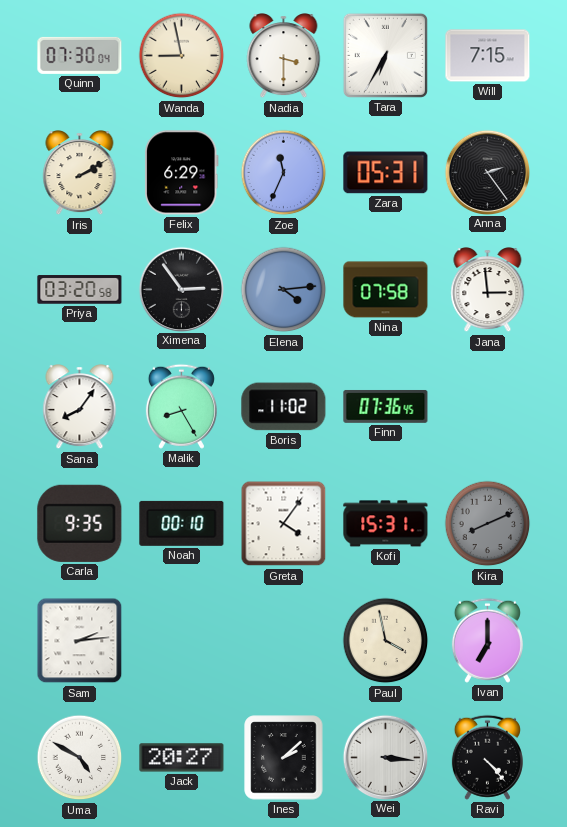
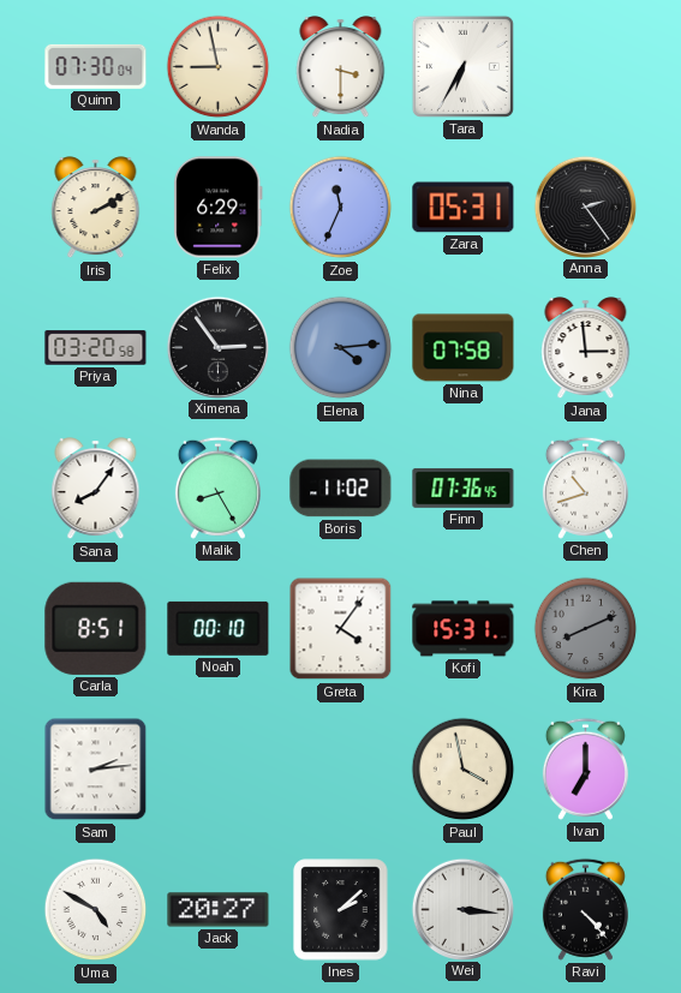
Will: 7:15 -> none (488, 56)
Chen: none -> 10:42 (585, 487)
Carla: 9:35 -> 8:51 (96, 628)
